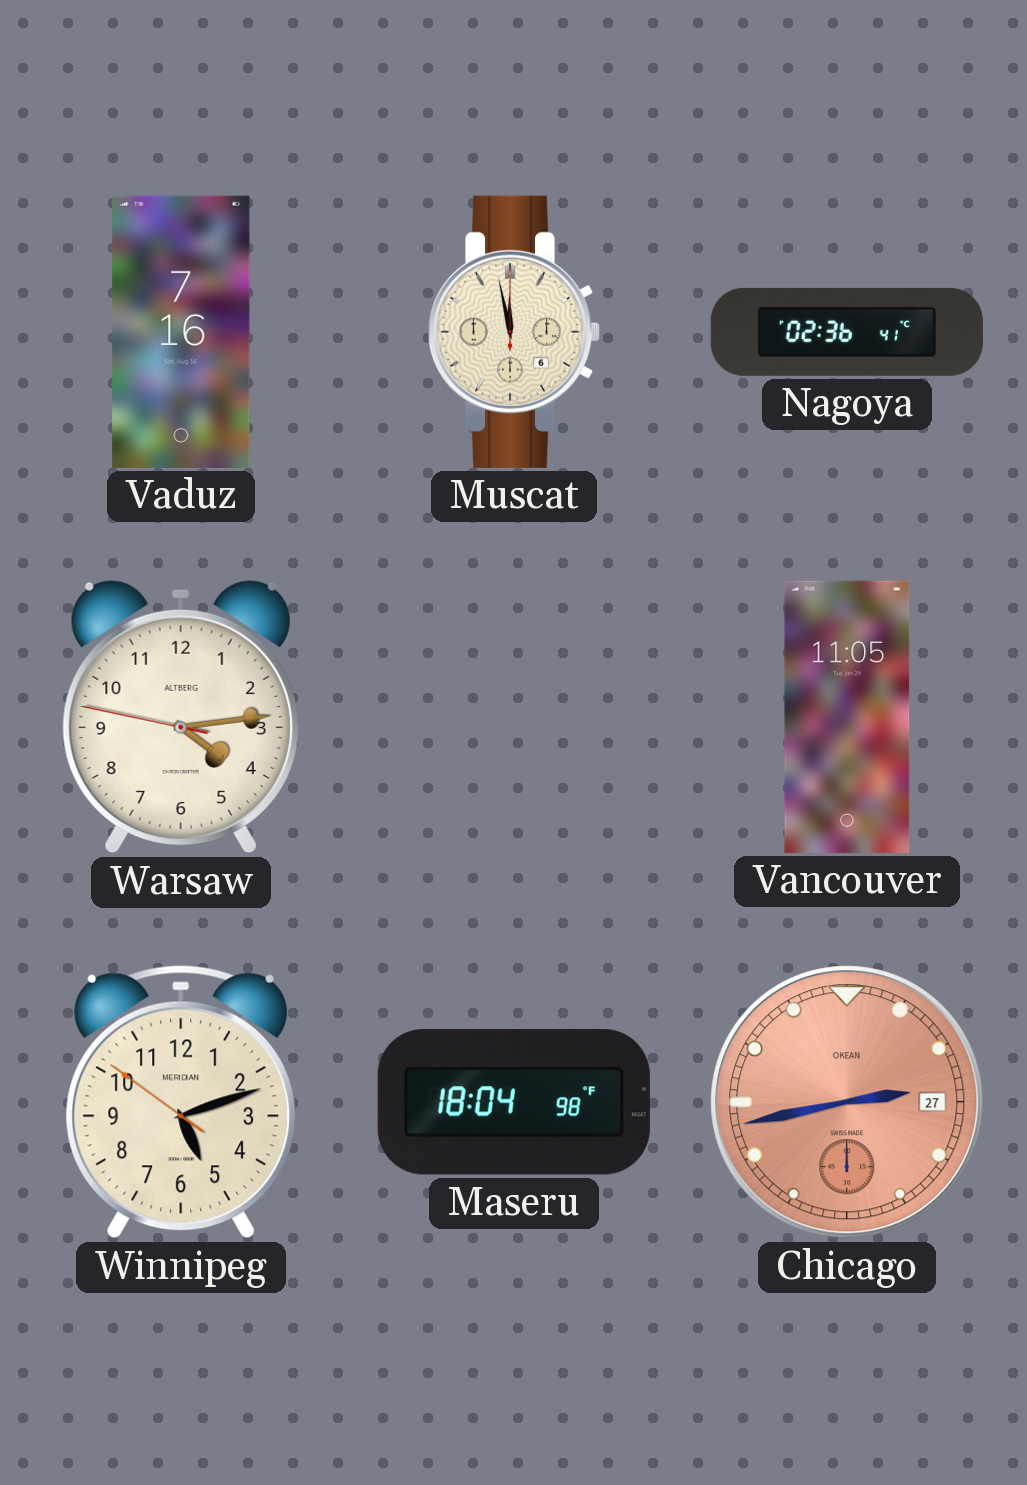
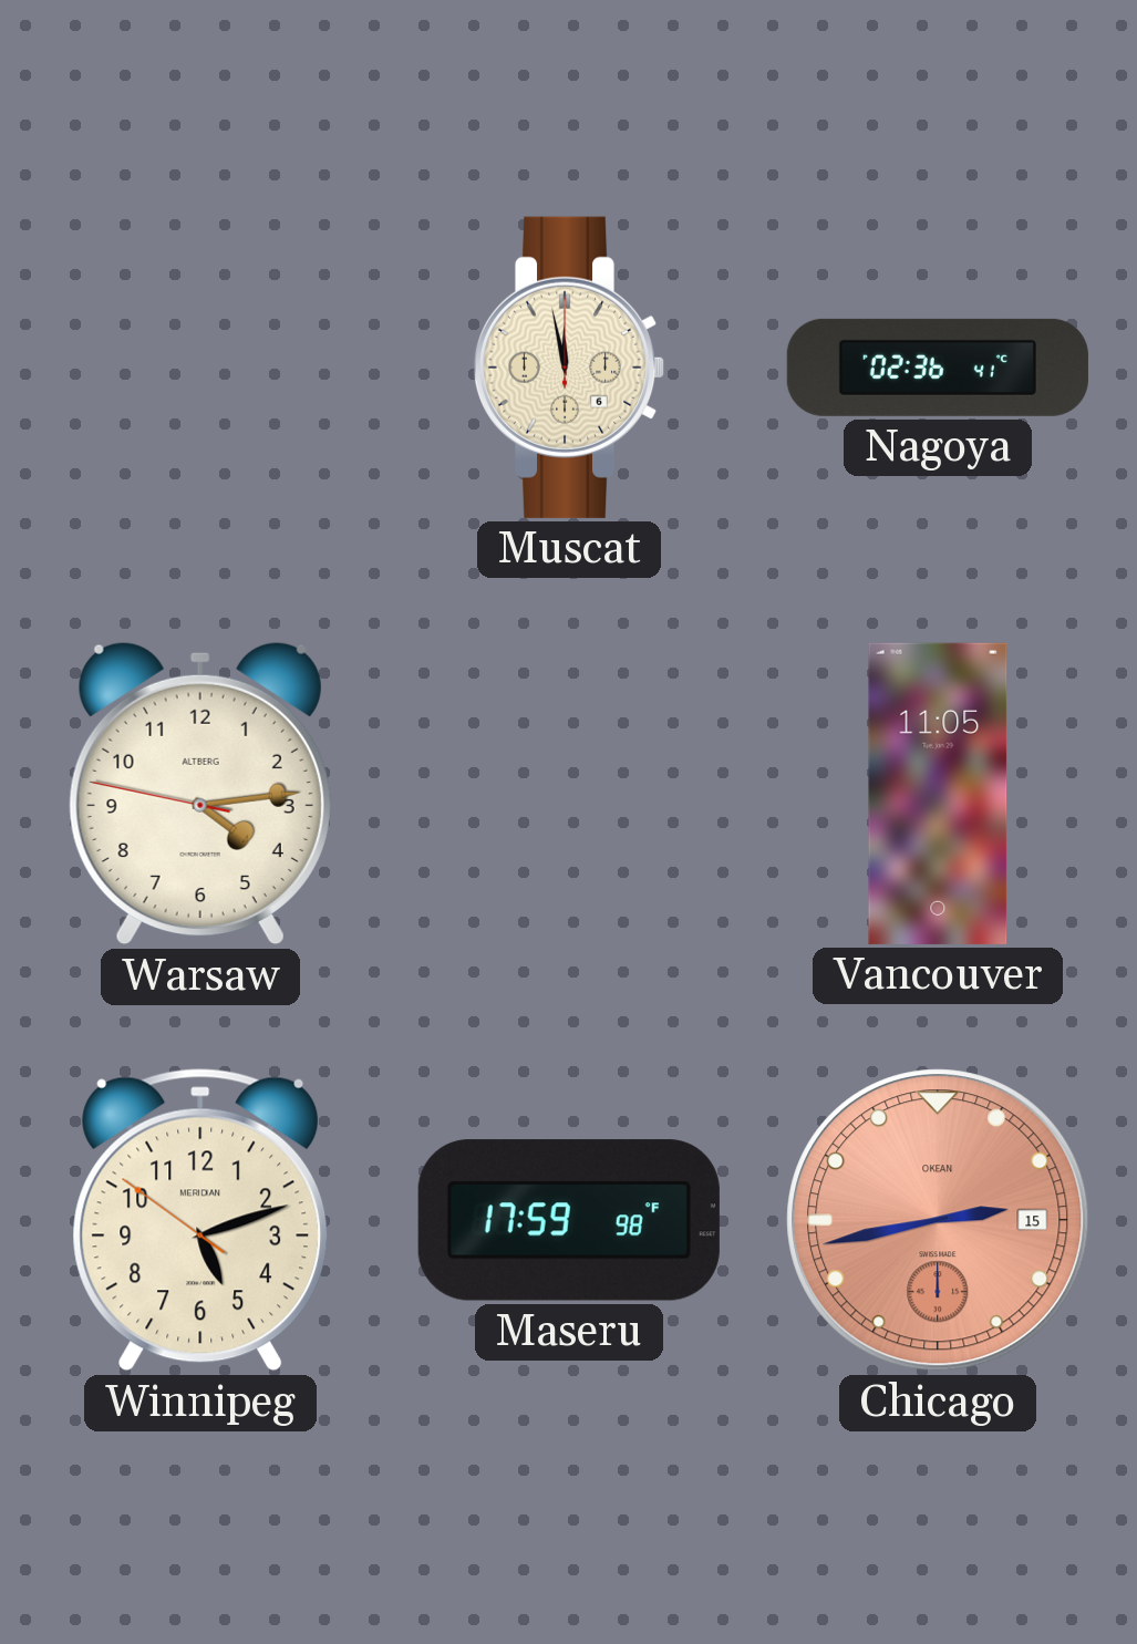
Vaduz: 7:16 -> none (181, 332)
Maseru: 18:04 -> 17:59 (569, 1220)
Chicago date: 27 -> 15 (938, 1220)
